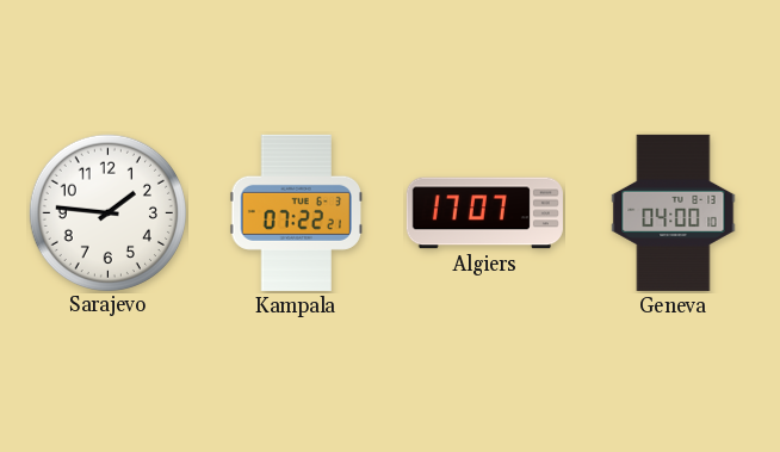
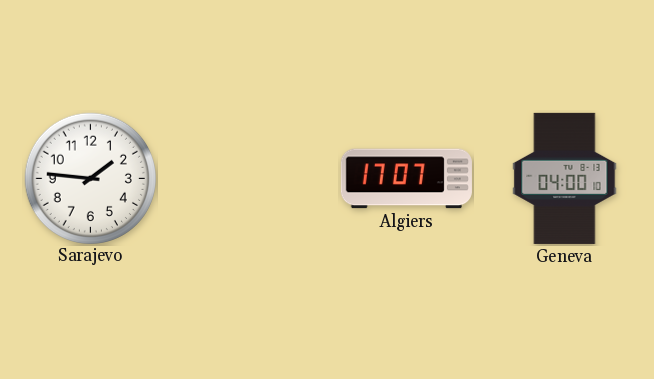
Kampala: 07:22 -> none (296, 212)
